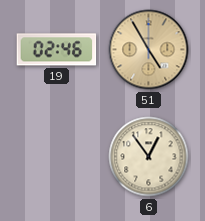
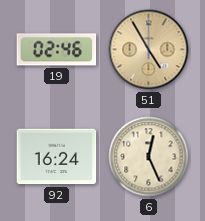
92: none -> 16:24 (57, 157)
6: 12:54 -> 12:26 (149, 157)
